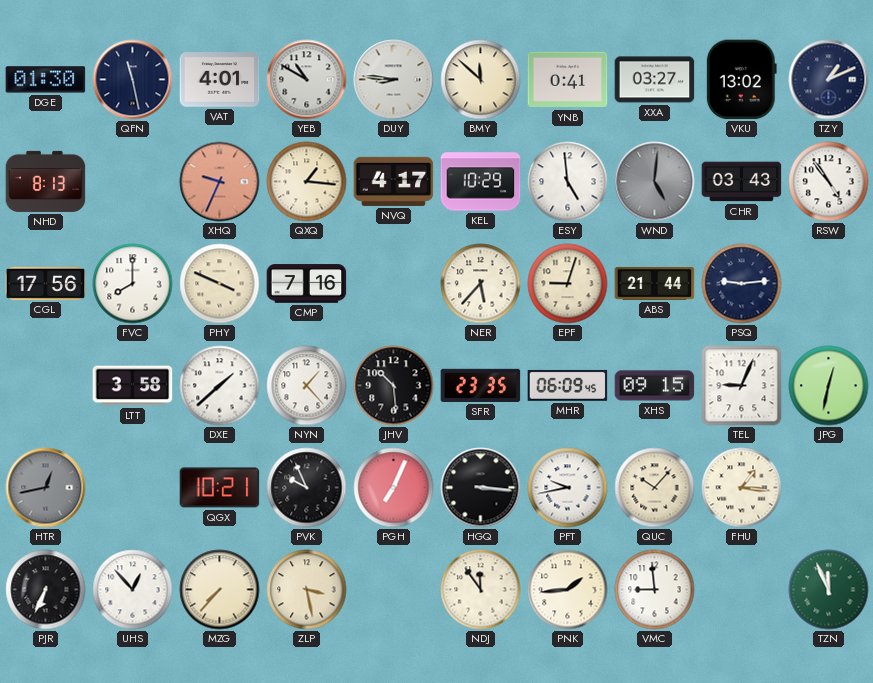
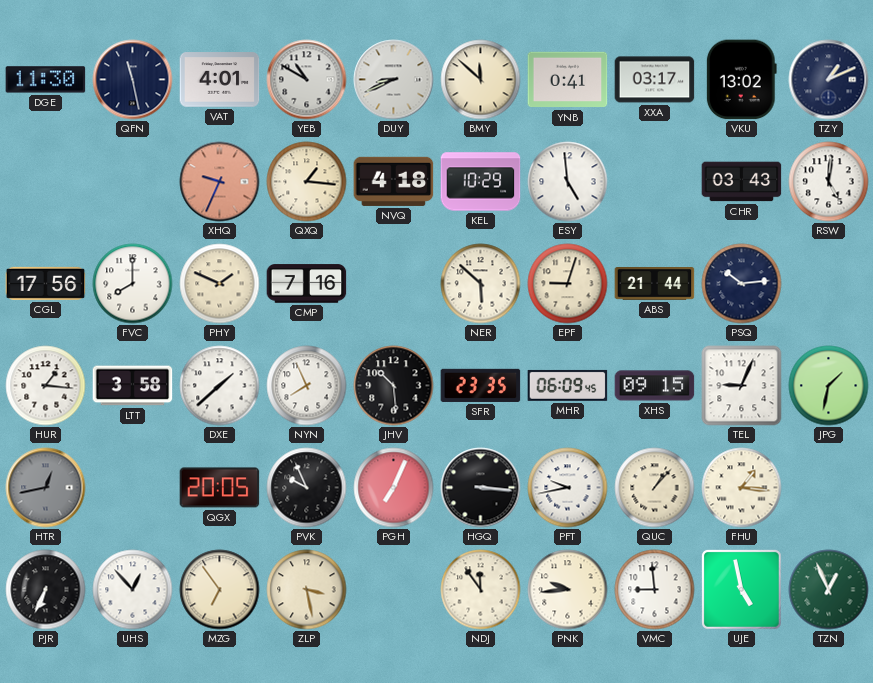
DGE: 01:30 -> 11:30 (46, 80)
DUY: 8:46 -> 8:41 (394, 80)
XXA: 03:27 -> 03:17 (655, 80)
NHD: 8:13 -> none (46, 181)
NVQ: 4:17 -> 4:18 (394, 181)
WND: 5:01 -> none (655, 182)
RSW: 4:54 -> 5:01 (829, 182)
PHY: 3:49 -> 1:49 (220, 284)
NER: 5:37 -> 5:52 (481, 284)
PSQ: 9:14 -> 10:14 (742, 284)
HUR: none -> 1:16 (46, 386)
NYN: 1:23 -> 7:56 (307, 386)
JPG: 12:32 -> 1:32 (829, 386)
QGX: 10:21 -> 20:05 (220, 488)
QUC: 10:07 -> 1:07 (655, 488)
MZG: 7:37 -> 6:54 (220, 590)
PNK: 1:44 -> 9:44 (568, 590)
UJE: none -> 4:58 (742, 590)
TZN: 11:56 -> 12:56 (829, 590)
